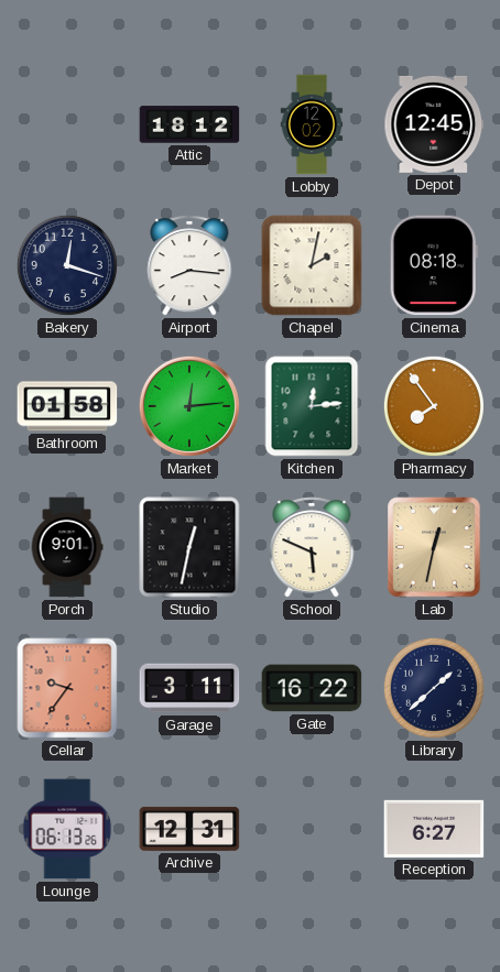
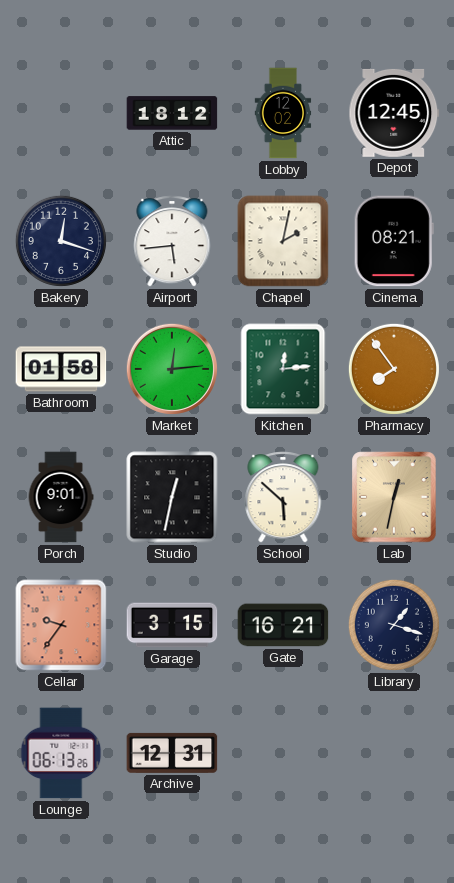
Airport: 8:16 -> 5:44 (172, 241)
Cinema: 08:18 -> 08:21 (394, 241)
School: 5:49 -> 5:52 (283, 497)
Garage: 3:11 -> 3:15 (172, 625)
Gate: 16:22 -> 16:21 (283, 625)
Library: 1:38 -> 1:18 (394, 625)
Reception: 6:27 -> none (434, 829)
